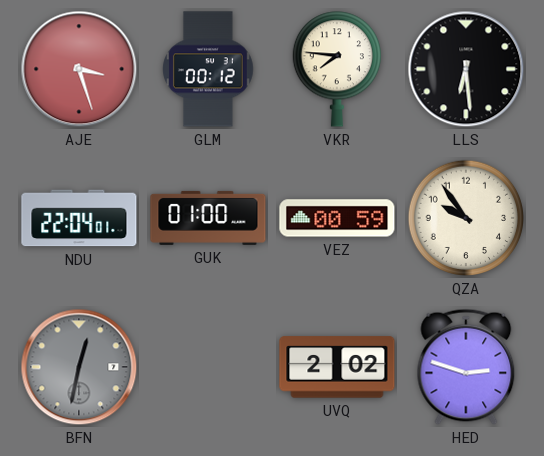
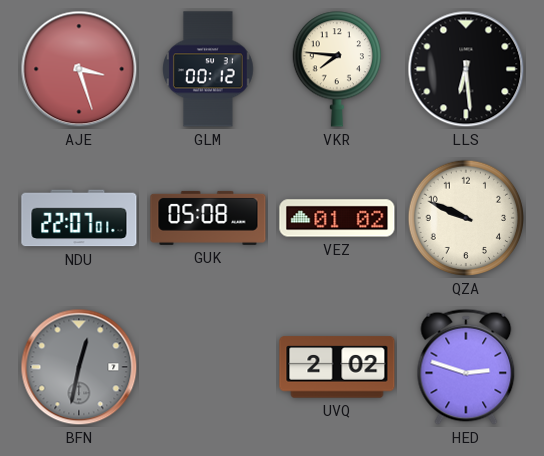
NDU: 22:04 -> 22:07 (79, 218)
GUK: 01:00 -> 05:08 (208, 218)
VEZ: 00:59 -> 01:02 (337, 218)
QZA: 9:54 -> 9:49 (466, 218)
